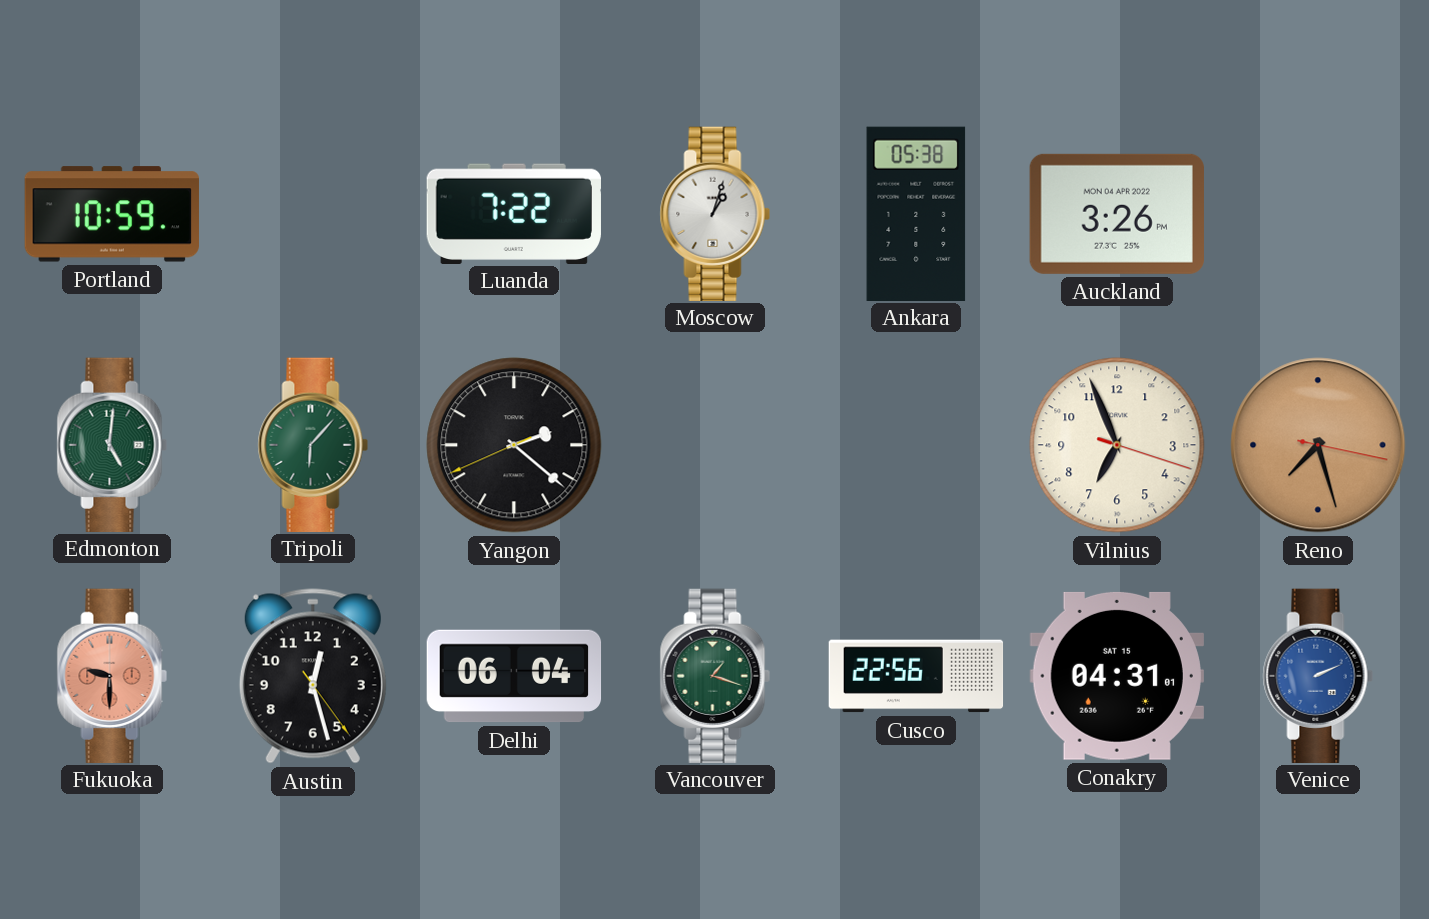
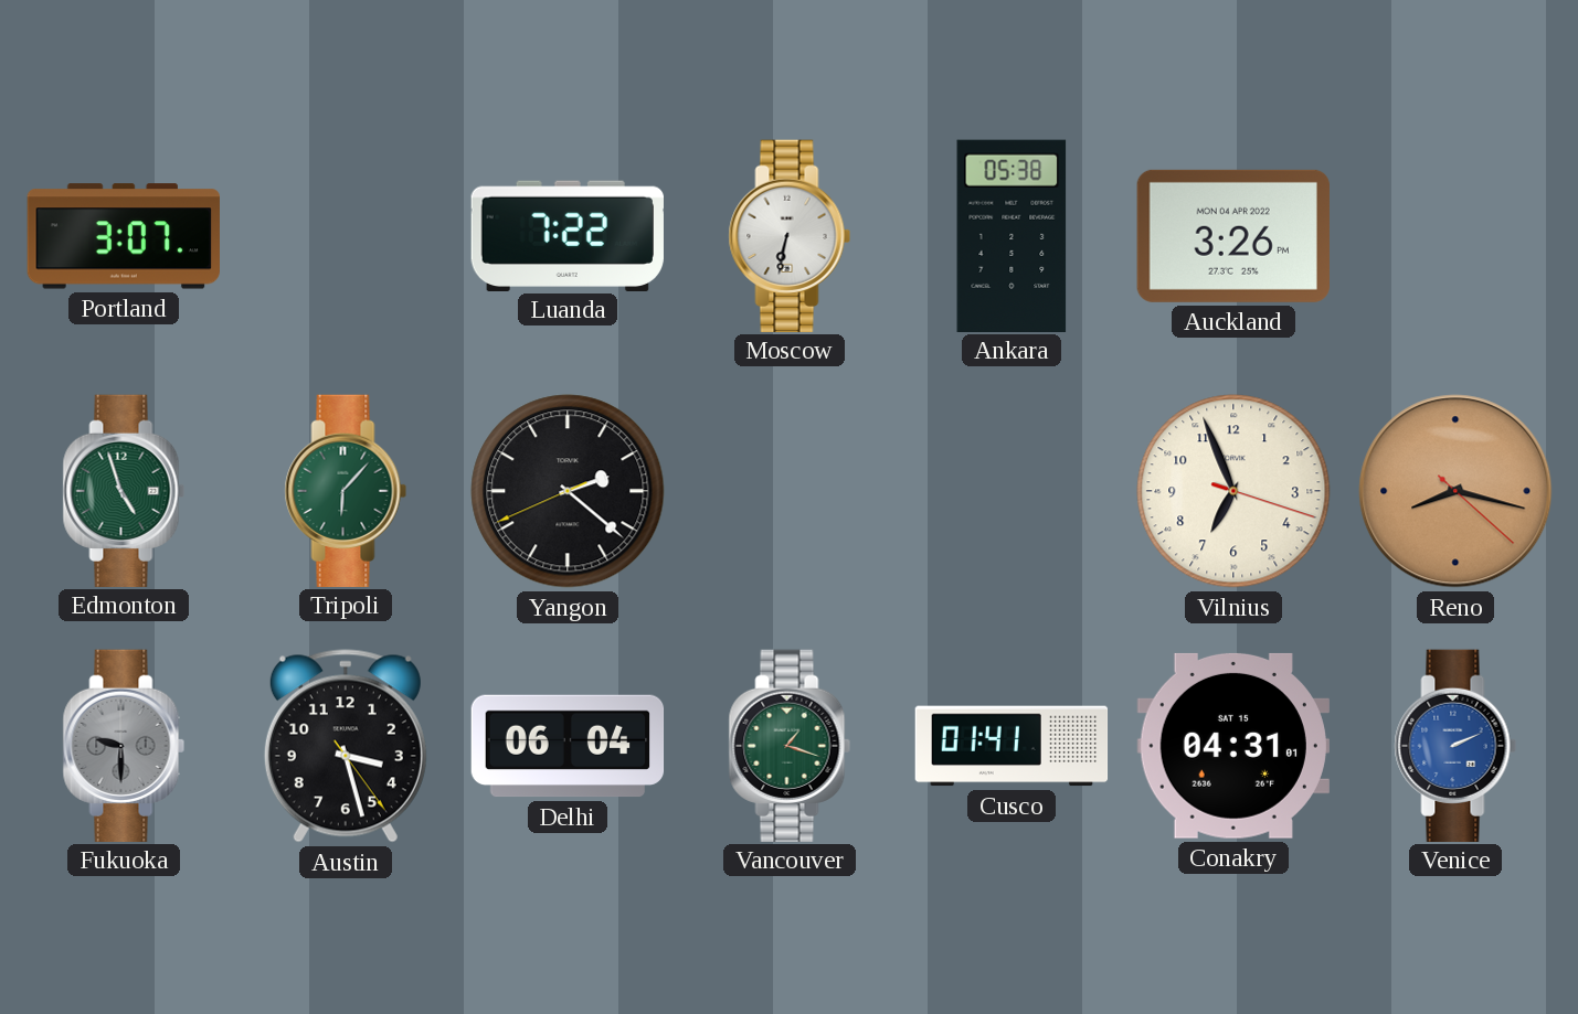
Portland: 10:59 -> 3:07 (124, 236)
Moscow: 1:03 -> 6:32 (790, 235)
Edmonton: 5:01 -> 4:57 (124, 490)
Reno: 7:27 -> 8:17 (1455, 491)
Fukuoka dial: salmon -> grey (124, 745)
Austin: 12:27 -> 3:27 (346, 746)
Cusco: 22:56 -> 01:41 (1012, 746)
